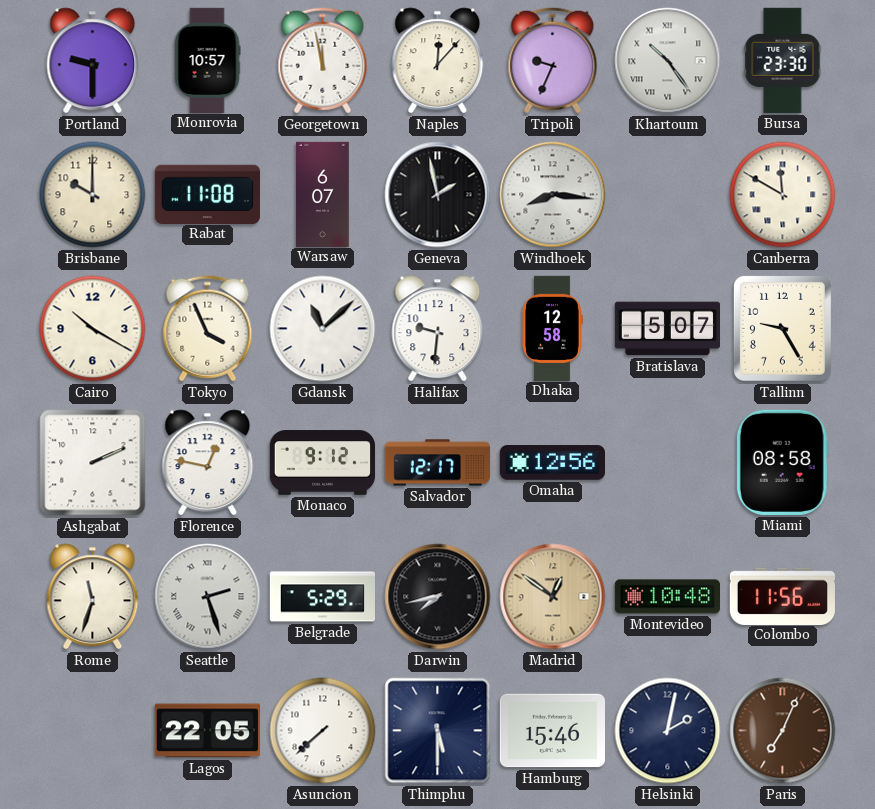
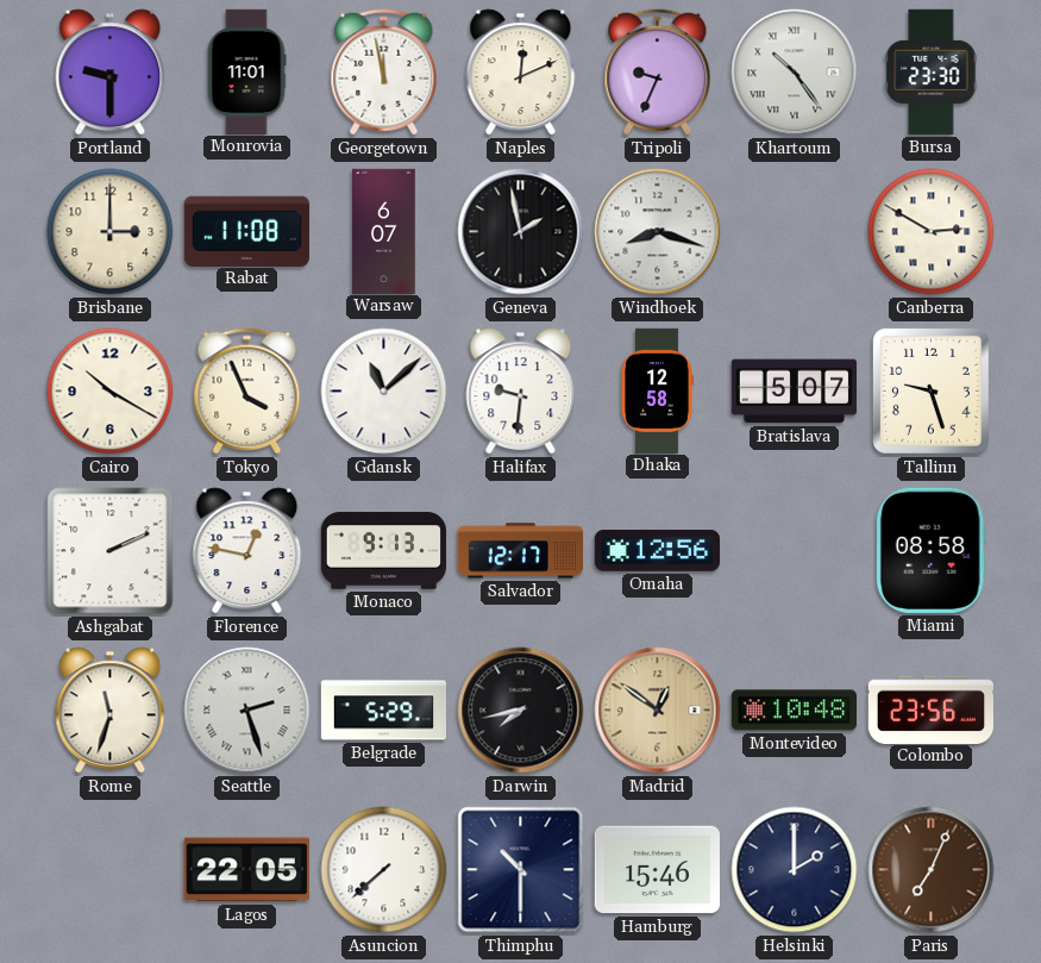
Monrovia: 10:57 -> 11:01 (246, 71)
Naples: 12:07 -> 12:11 (521, 73)
Brisbane: 10:00 -> 3:00 (111, 232)
Windhoek: 8:16 -> 8:18 (658, 232)
Canberra: 11:50 -> 2:50 (932, 232)
Tallinn: 9:25 -> 9:27 (930, 390)
Monaco: 9:12 -> 9:13 (384, 551)
Colombo: 11:56 -> 23:56 (930, 709)
Thimphu: 5:30 -> 10:30 (521, 870)
Helsinki: 2:02 -> 2:00 (795, 870)
